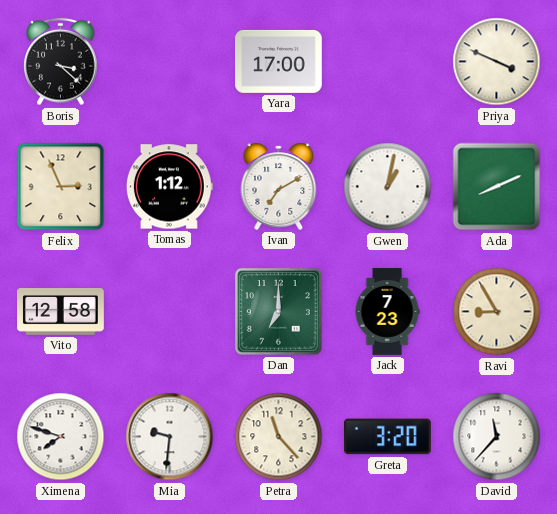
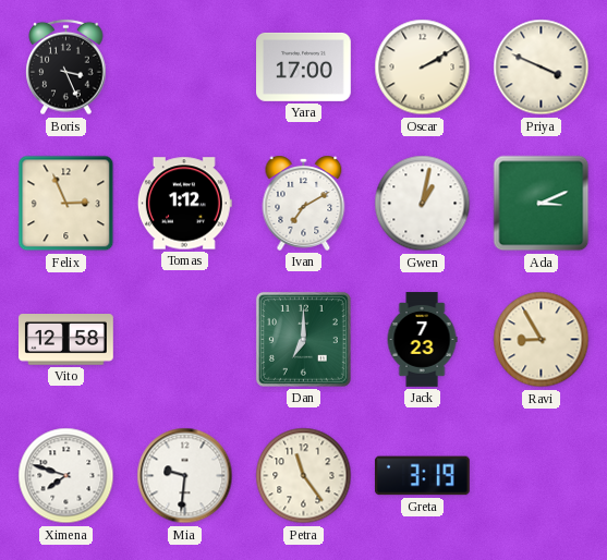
Boris: 3:22 -> 3:26 (66, 68)
Oscar: none -> 2:10 (423, 68)
Ada: 8:11 -> 3:11 (542, 204)
Petra: 11:23 -> 11:24 (304, 476)
Greta: 3:20 -> 3:19 (422, 476)
David: 11:37 -> none (497, 437)
